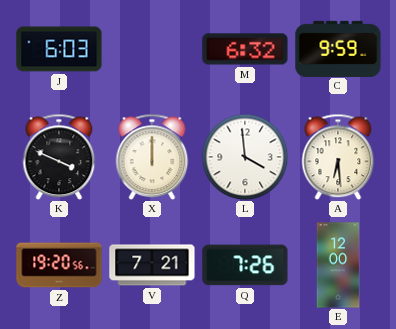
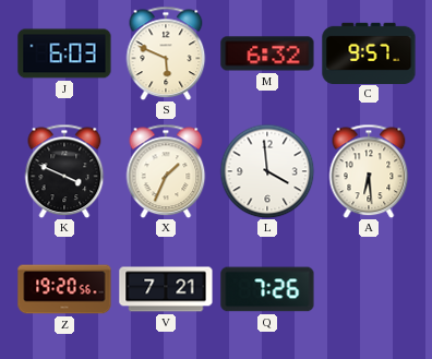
S: none -> 5:49 (166, 53)
C: 9:59 -> 9:57 (369, 52)
X: 12:00 -> 1:34 (166, 171)
E: 12:00 -> none (338, 265)
